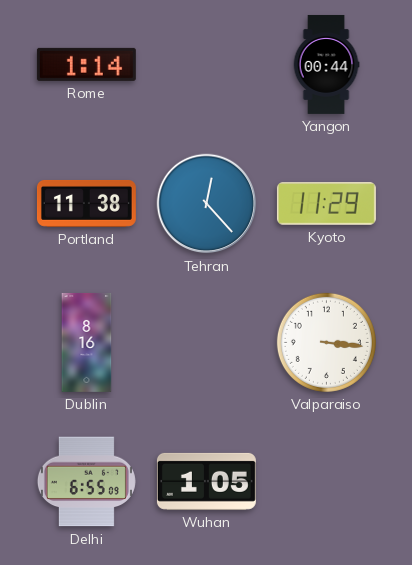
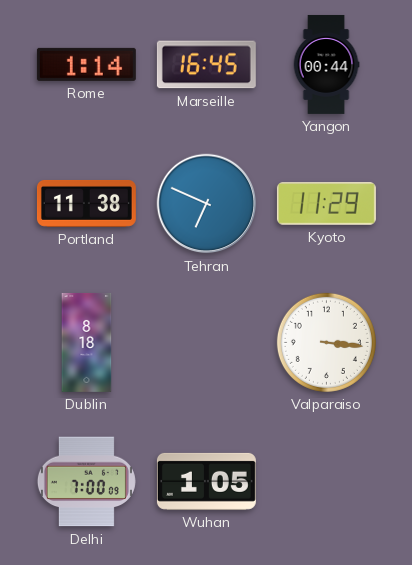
Marseille: none -> 16:45 (206, 65)
Tehran: 12:23 -> 6:49 (207, 204)
Dublin: 8:16 -> 8:18 (87, 342)
Delhi: 6:55 -> 7:00 (86, 482)
